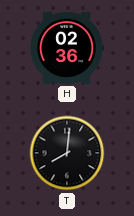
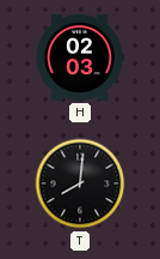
H: 02:36 -> 02:03 (80, 58)
